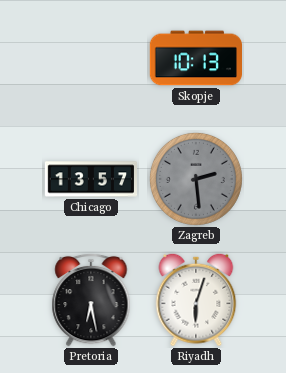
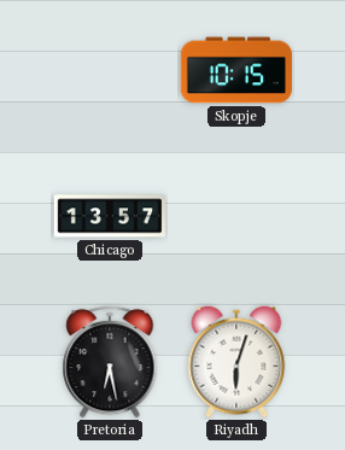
Skopje: 10:13 -> 10:15 (235, 70)
Zagreb: 2:29 -> none (196, 179)
